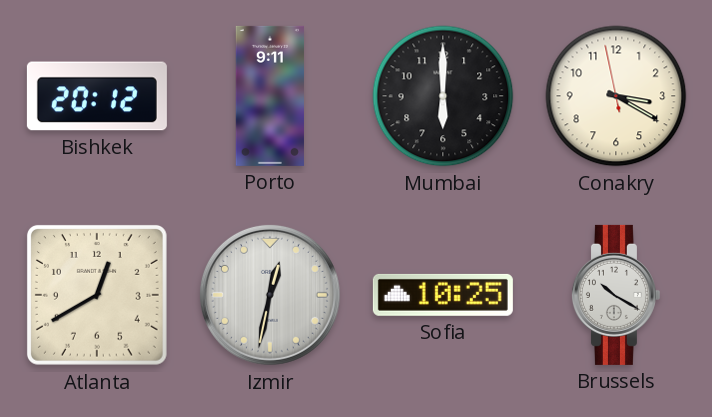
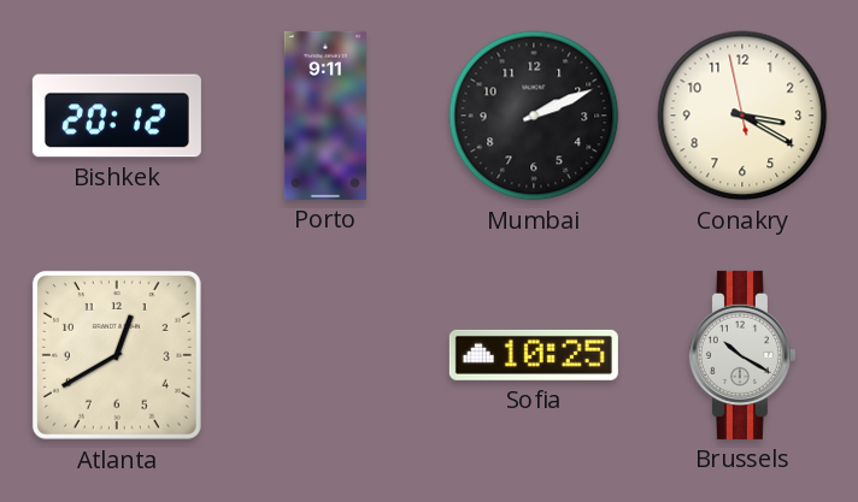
Mumbai: 6:00 -> 2:11 (534, 116)
Izmir: 12:32 -> none (270, 295)
